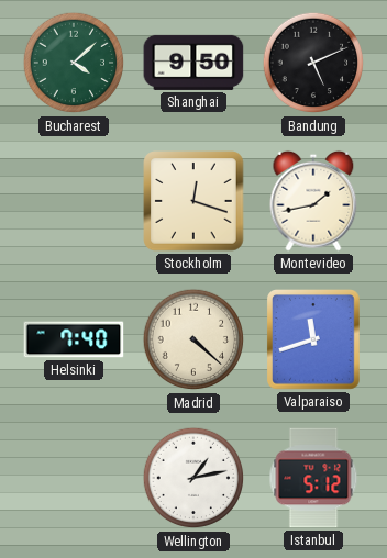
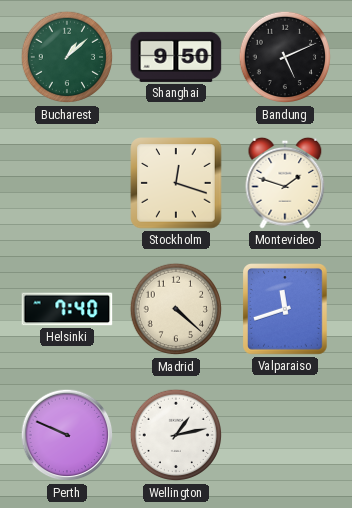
Bucharest: 4:08 -> 1:08 (67, 57)
Montevideo: 1:43 -> 1:48 (285, 183)
Perth: none -> 9:49 (67, 435)
Istanbul: 5:12 -> none (313, 478)
